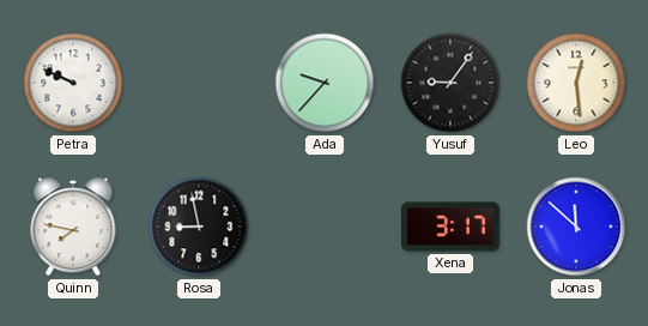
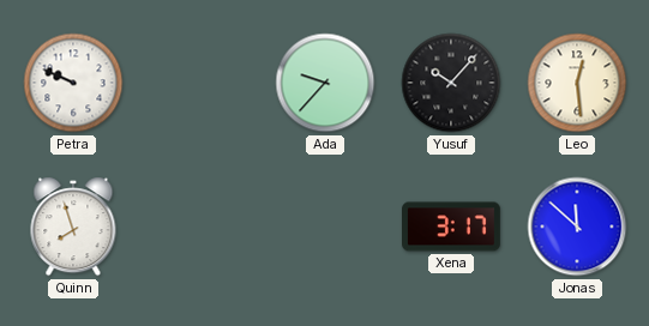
Yusuf: 9:06 -> 10:07 (451, 83)
Quinn: 7:47 -> 7:57 (73, 227)
Rosa: 8:58 -> none (199, 227)
